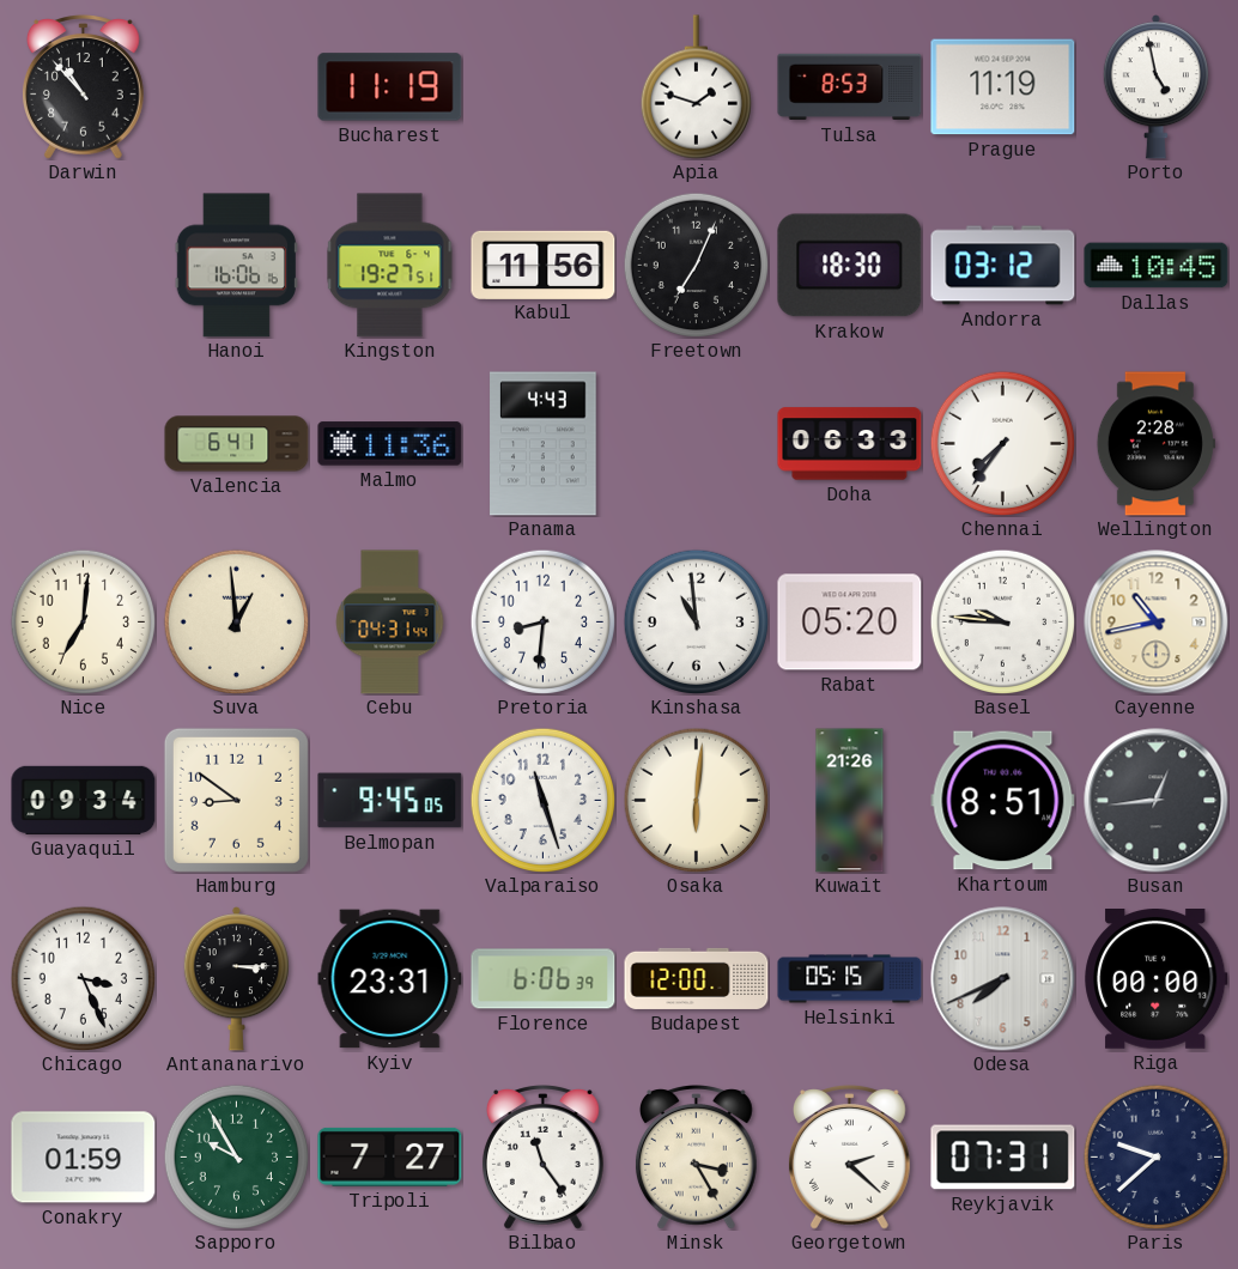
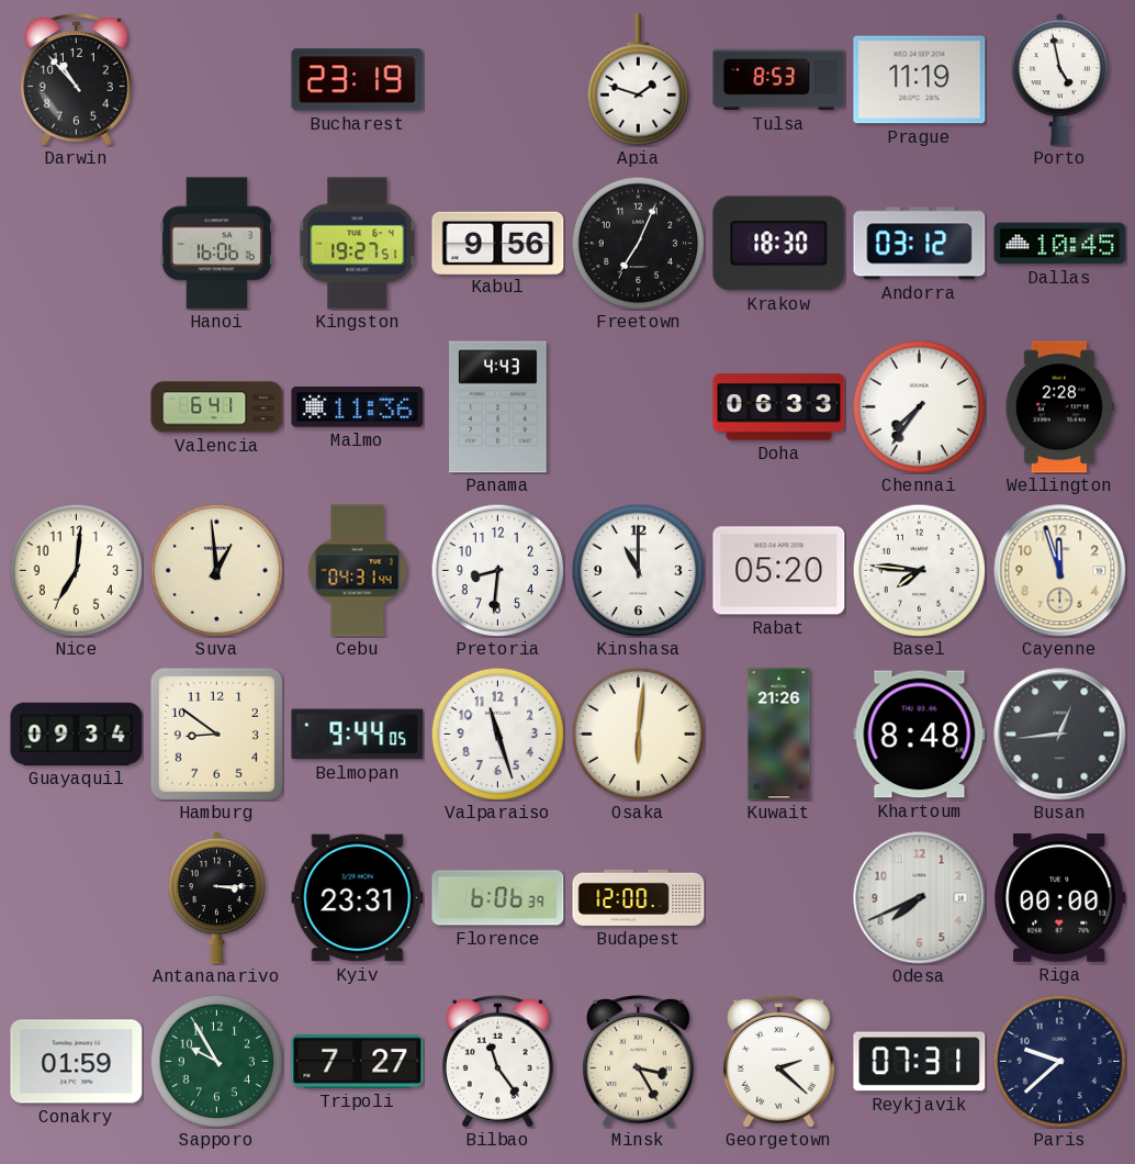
Bucharest: 11:19 -> 23:19 (358, 80)
Kabul: 11:56 -> 9:56 (498, 243)
Kinshasa: 10:59 -> 11:00 (638, 570)
Basel: 9:46 -> 7:46 (919, 570)
Cayenne: 10:43 -> 11:57 (1060, 571)
Belmopan: 9:45 -> 9:44 (358, 735)
Khartoum: 8:51 -> 8:48 (920, 735)
Chicago: 3:26 -> none (83, 978)
Helsinki: 05:15 -> none (850, 979)
